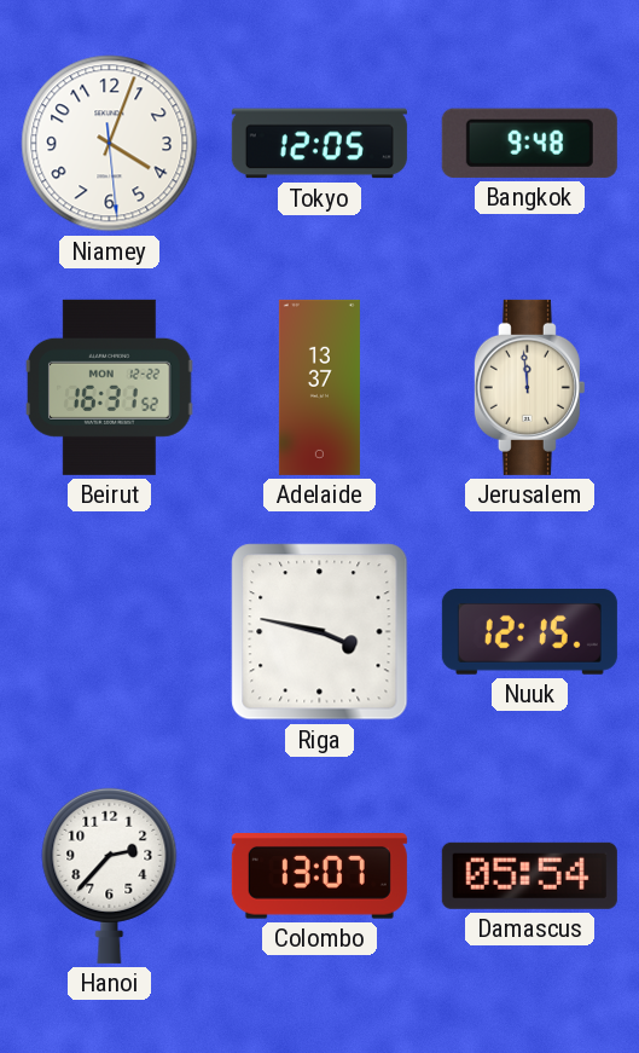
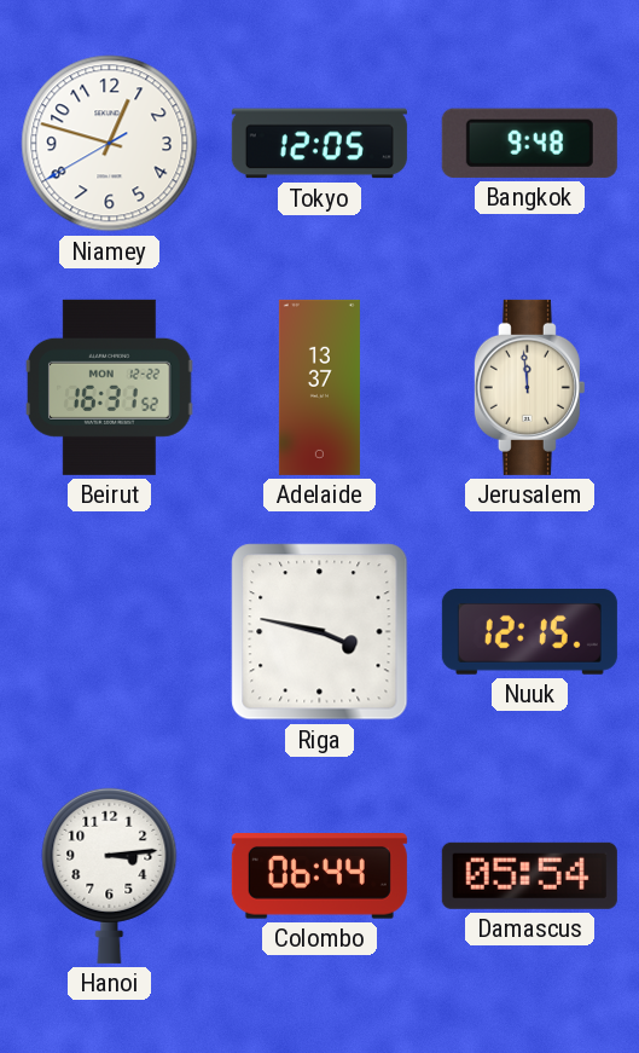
Niamey: 4:03 -> 12:47 (110, 144)
Hanoi: 2:37 -> 3:14 (110, 875)
Colombo: 13:07 -> 06:44 (319, 876)
